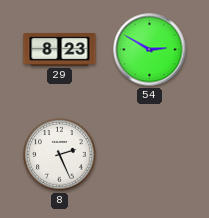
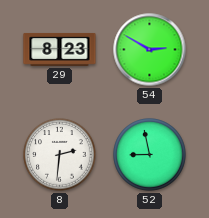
8: 2:26 -> 2:31 (60, 155)
52: none -> 8:58 (150, 155)
